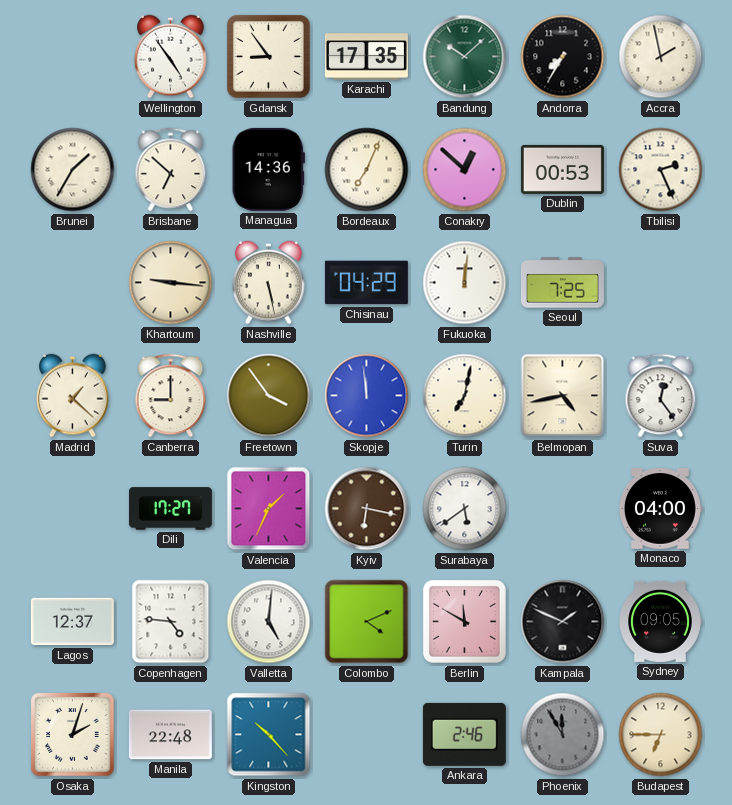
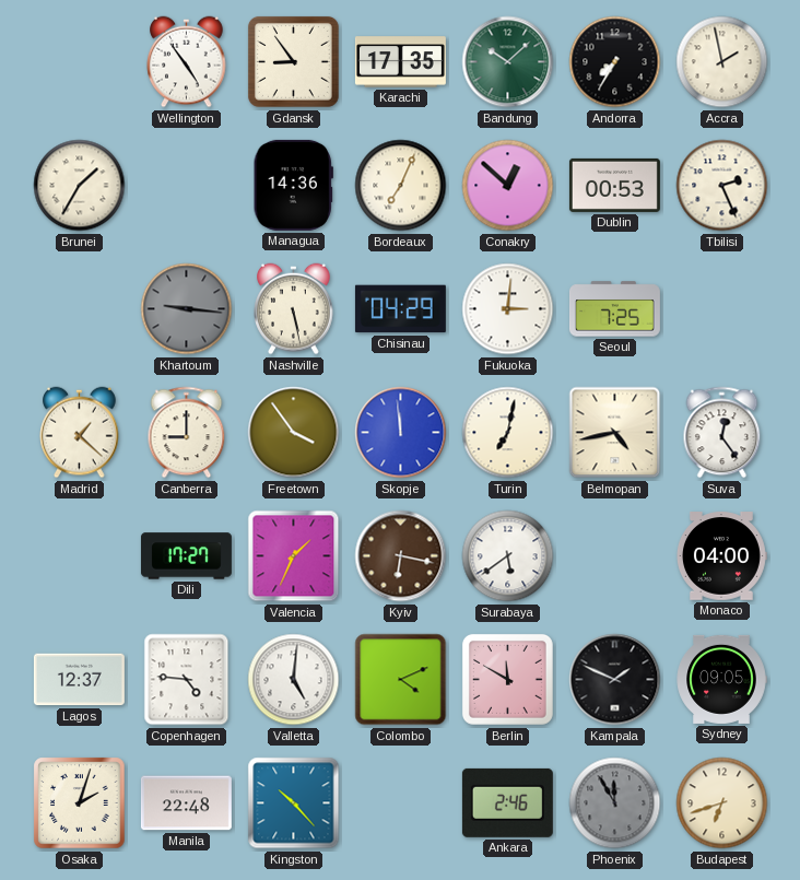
Brisbane: 6:52 -> none (171, 170)
Khartoum dial: cream -> grey (187, 309)
Fukuoka: 12:01 -> 3:01 (508, 309)
Budapest: 6:45 -> 6:42 (722, 803)
